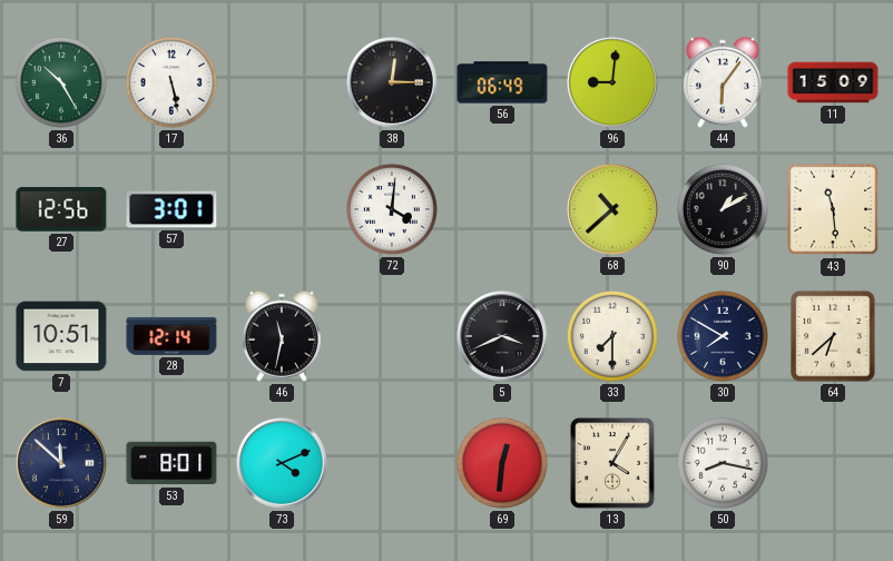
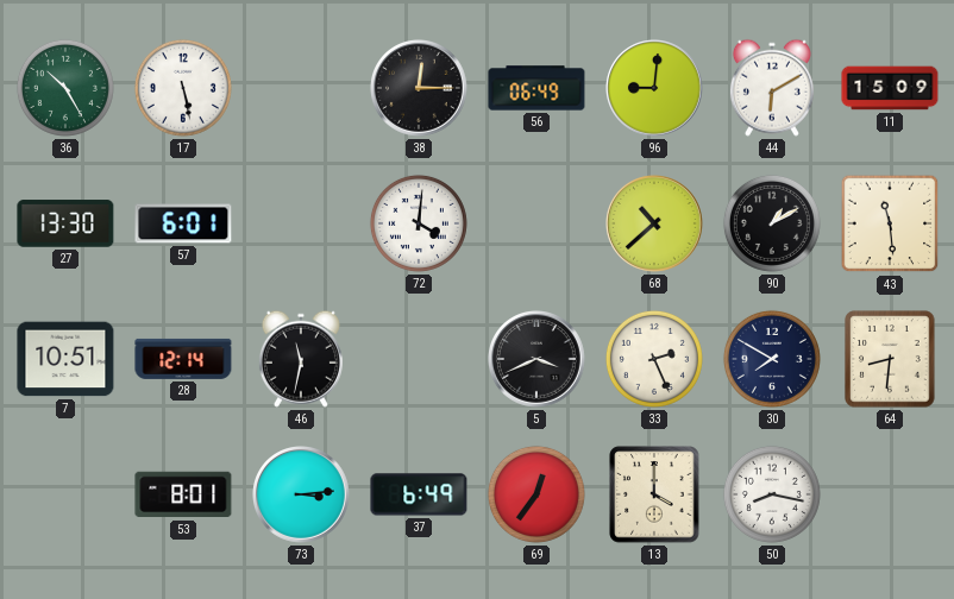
44: 6:06 -> 6:10 (772, 88)
27: 12:56 -> 13:30 (65, 223)
57: 3:01 -> 6:01 (183, 223)
33: 7:30 -> 2:26 (654, 359)
64: 6:38 -> 8:31 (890, 359)
59: 11:52 -> none (62, 464)
73: 4:11 -> 3:14 (302, 496)
37: none -> 6:49 (419, 494)
69: 12:31 -> 12:36 (536, 494)
13: 4:05 -> 4:00 (654, 494)
